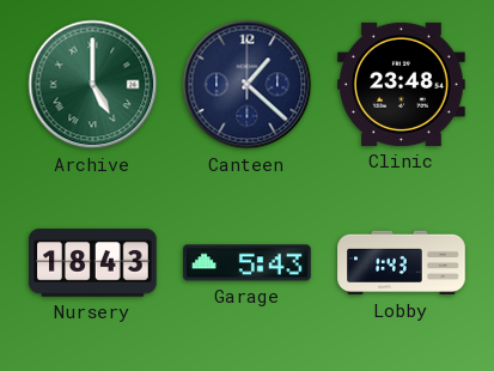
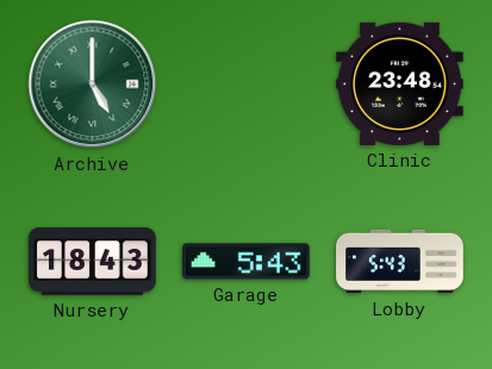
Canteen: 1:22 -> none (248, 85)
Lobby: 1:43 -> 5:43 (400, 262)
